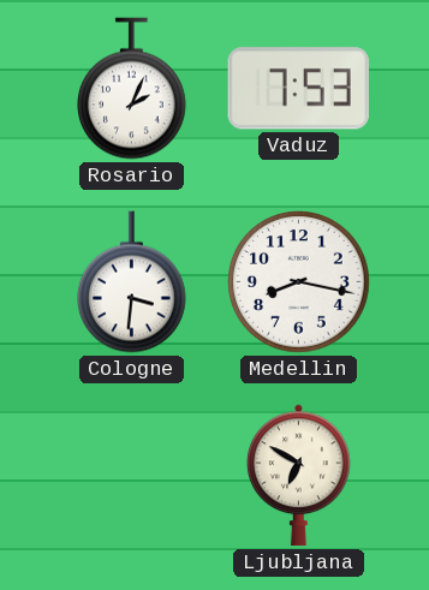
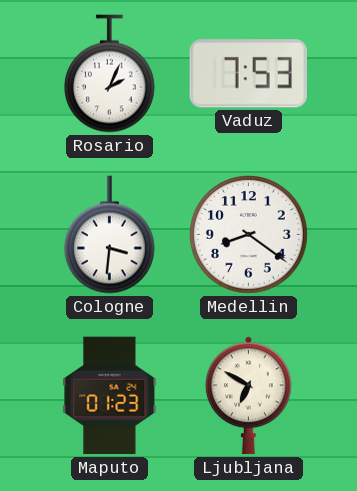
Medellin: 8:17 -> 8:21 (249, 235)
Maputo: none -> 01:23 (110, 396)
